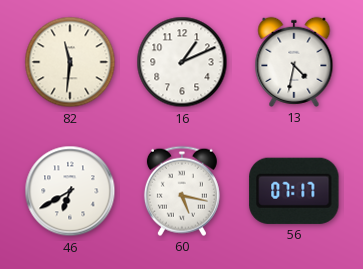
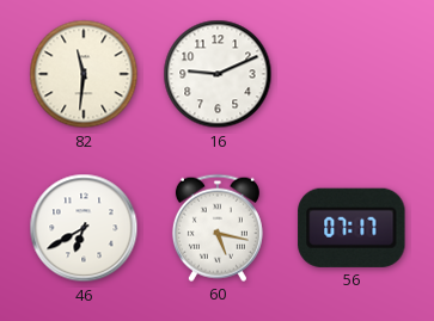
16: 1:11 -> 9:11 (218, 74)
13: 4:32 -> none (294, 62)
